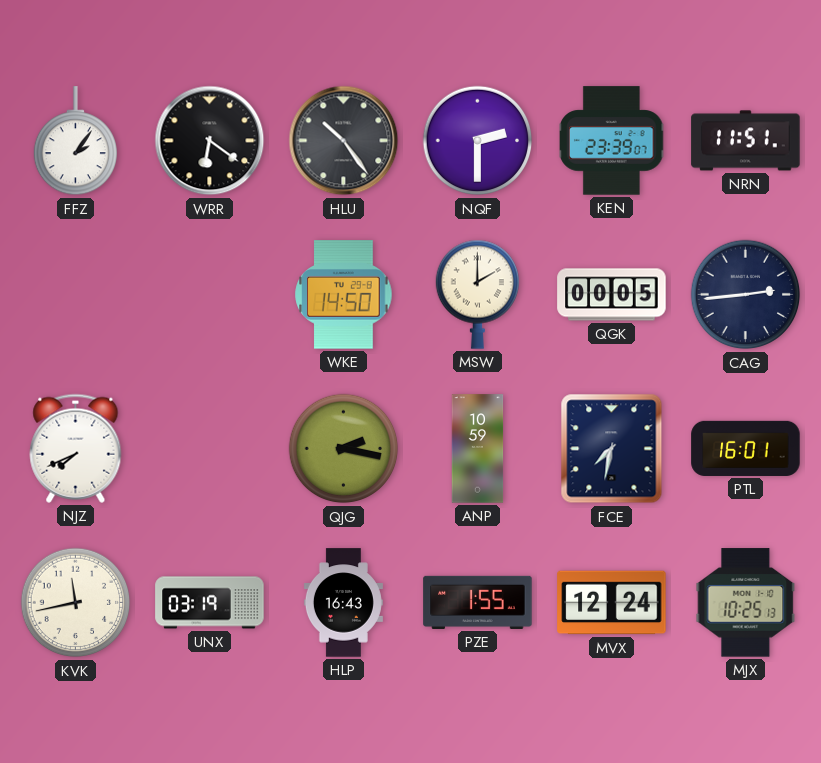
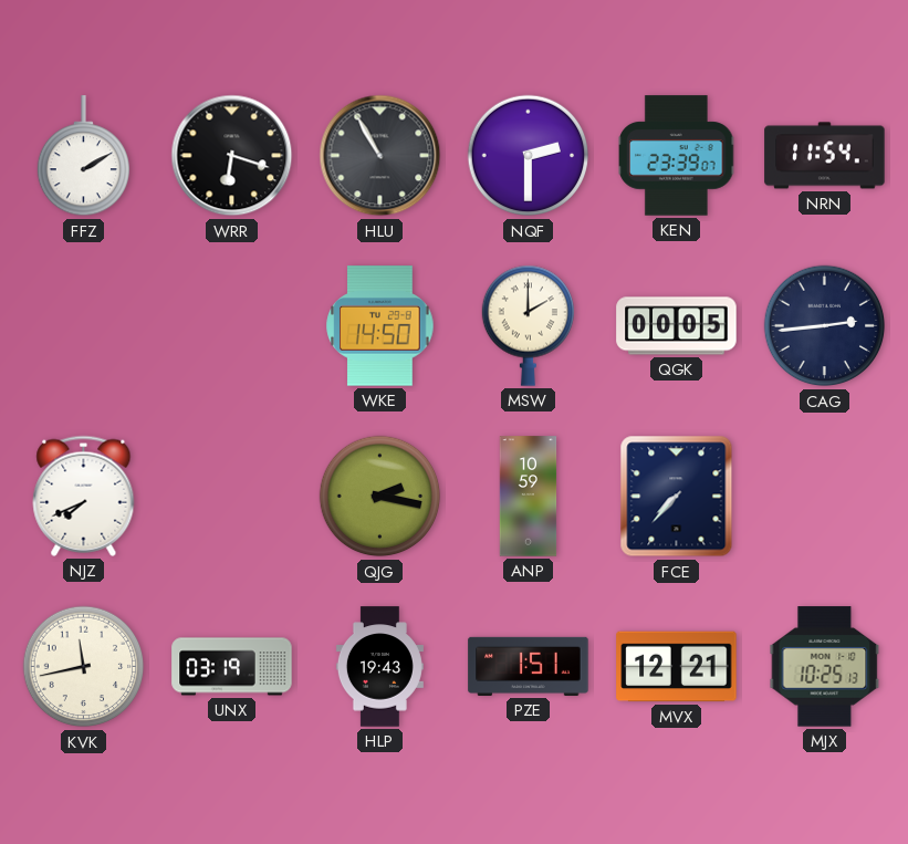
FFZ: 2:06 -> 2:10 (83, 156)
WRR: 6:21 -> 6:18 (232, 156)
HLU: 10:24 -> 10:55 (380, 156)
NRN: 11:51 -> 11:54 (825, 156)
FCE: 7:32 -> 7:37 (677, 497)
PTL: 16:01 -> none (746, 448)
HLP: 16:43 -> 19:43 (379, 667)
PZE: 1:55 -> 1:51 (529, 666)
MVX: 12:24 -> 12:21 (677, 667)
